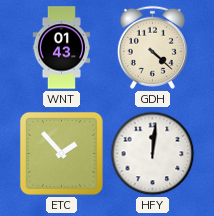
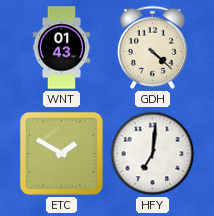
ETC: 1:53 -> 1:50 (61, 153)
HFY: 12:01 -> 7:01 (153, 154)
